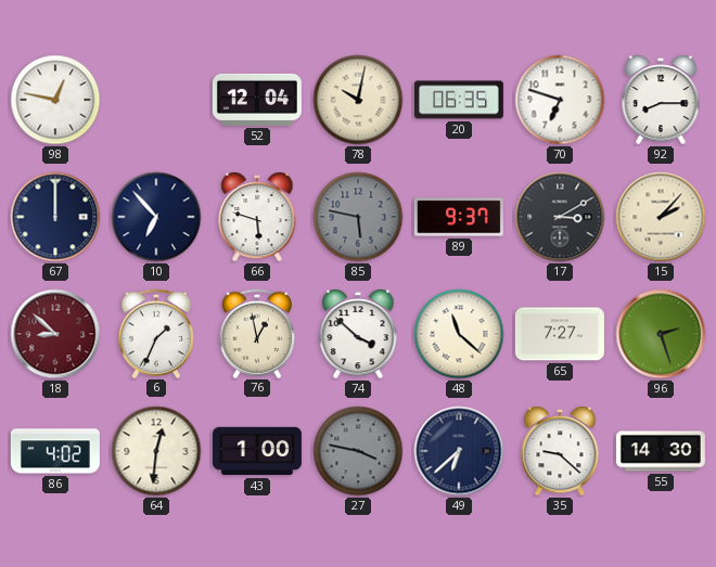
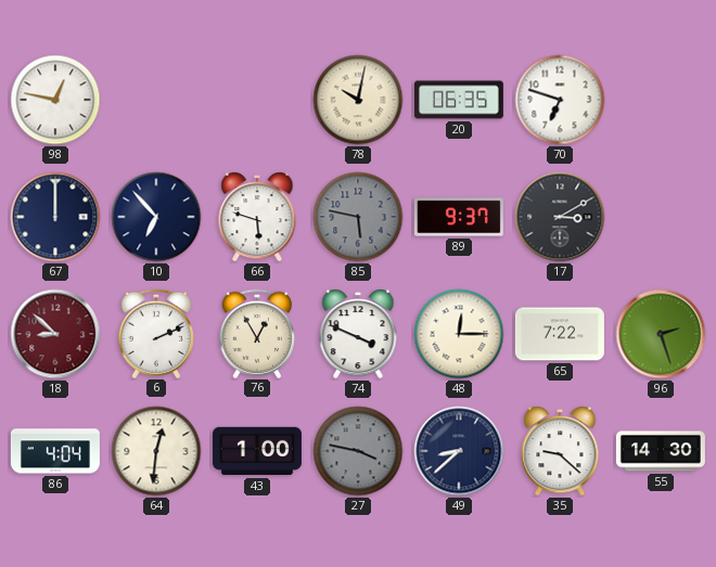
52: 12:04 -> none (257, 100)
92: 8:15 -> none (661, 100)
15: 2:07 -> none (661, 217)
6: 1:34 -> 2:11 (156, 333)
76: 12:58 -> 12:55 (257, 333)
74: 3:52 -> 3:49 (358, 334)
48: 11:22 -> 12:15 (459, 334)
65: 7:27 -> 7:22 (560, 334)
86: 4:02 -> 4:04 (55, 451)
49: 6:38 -> 8:38 (459, 451)
